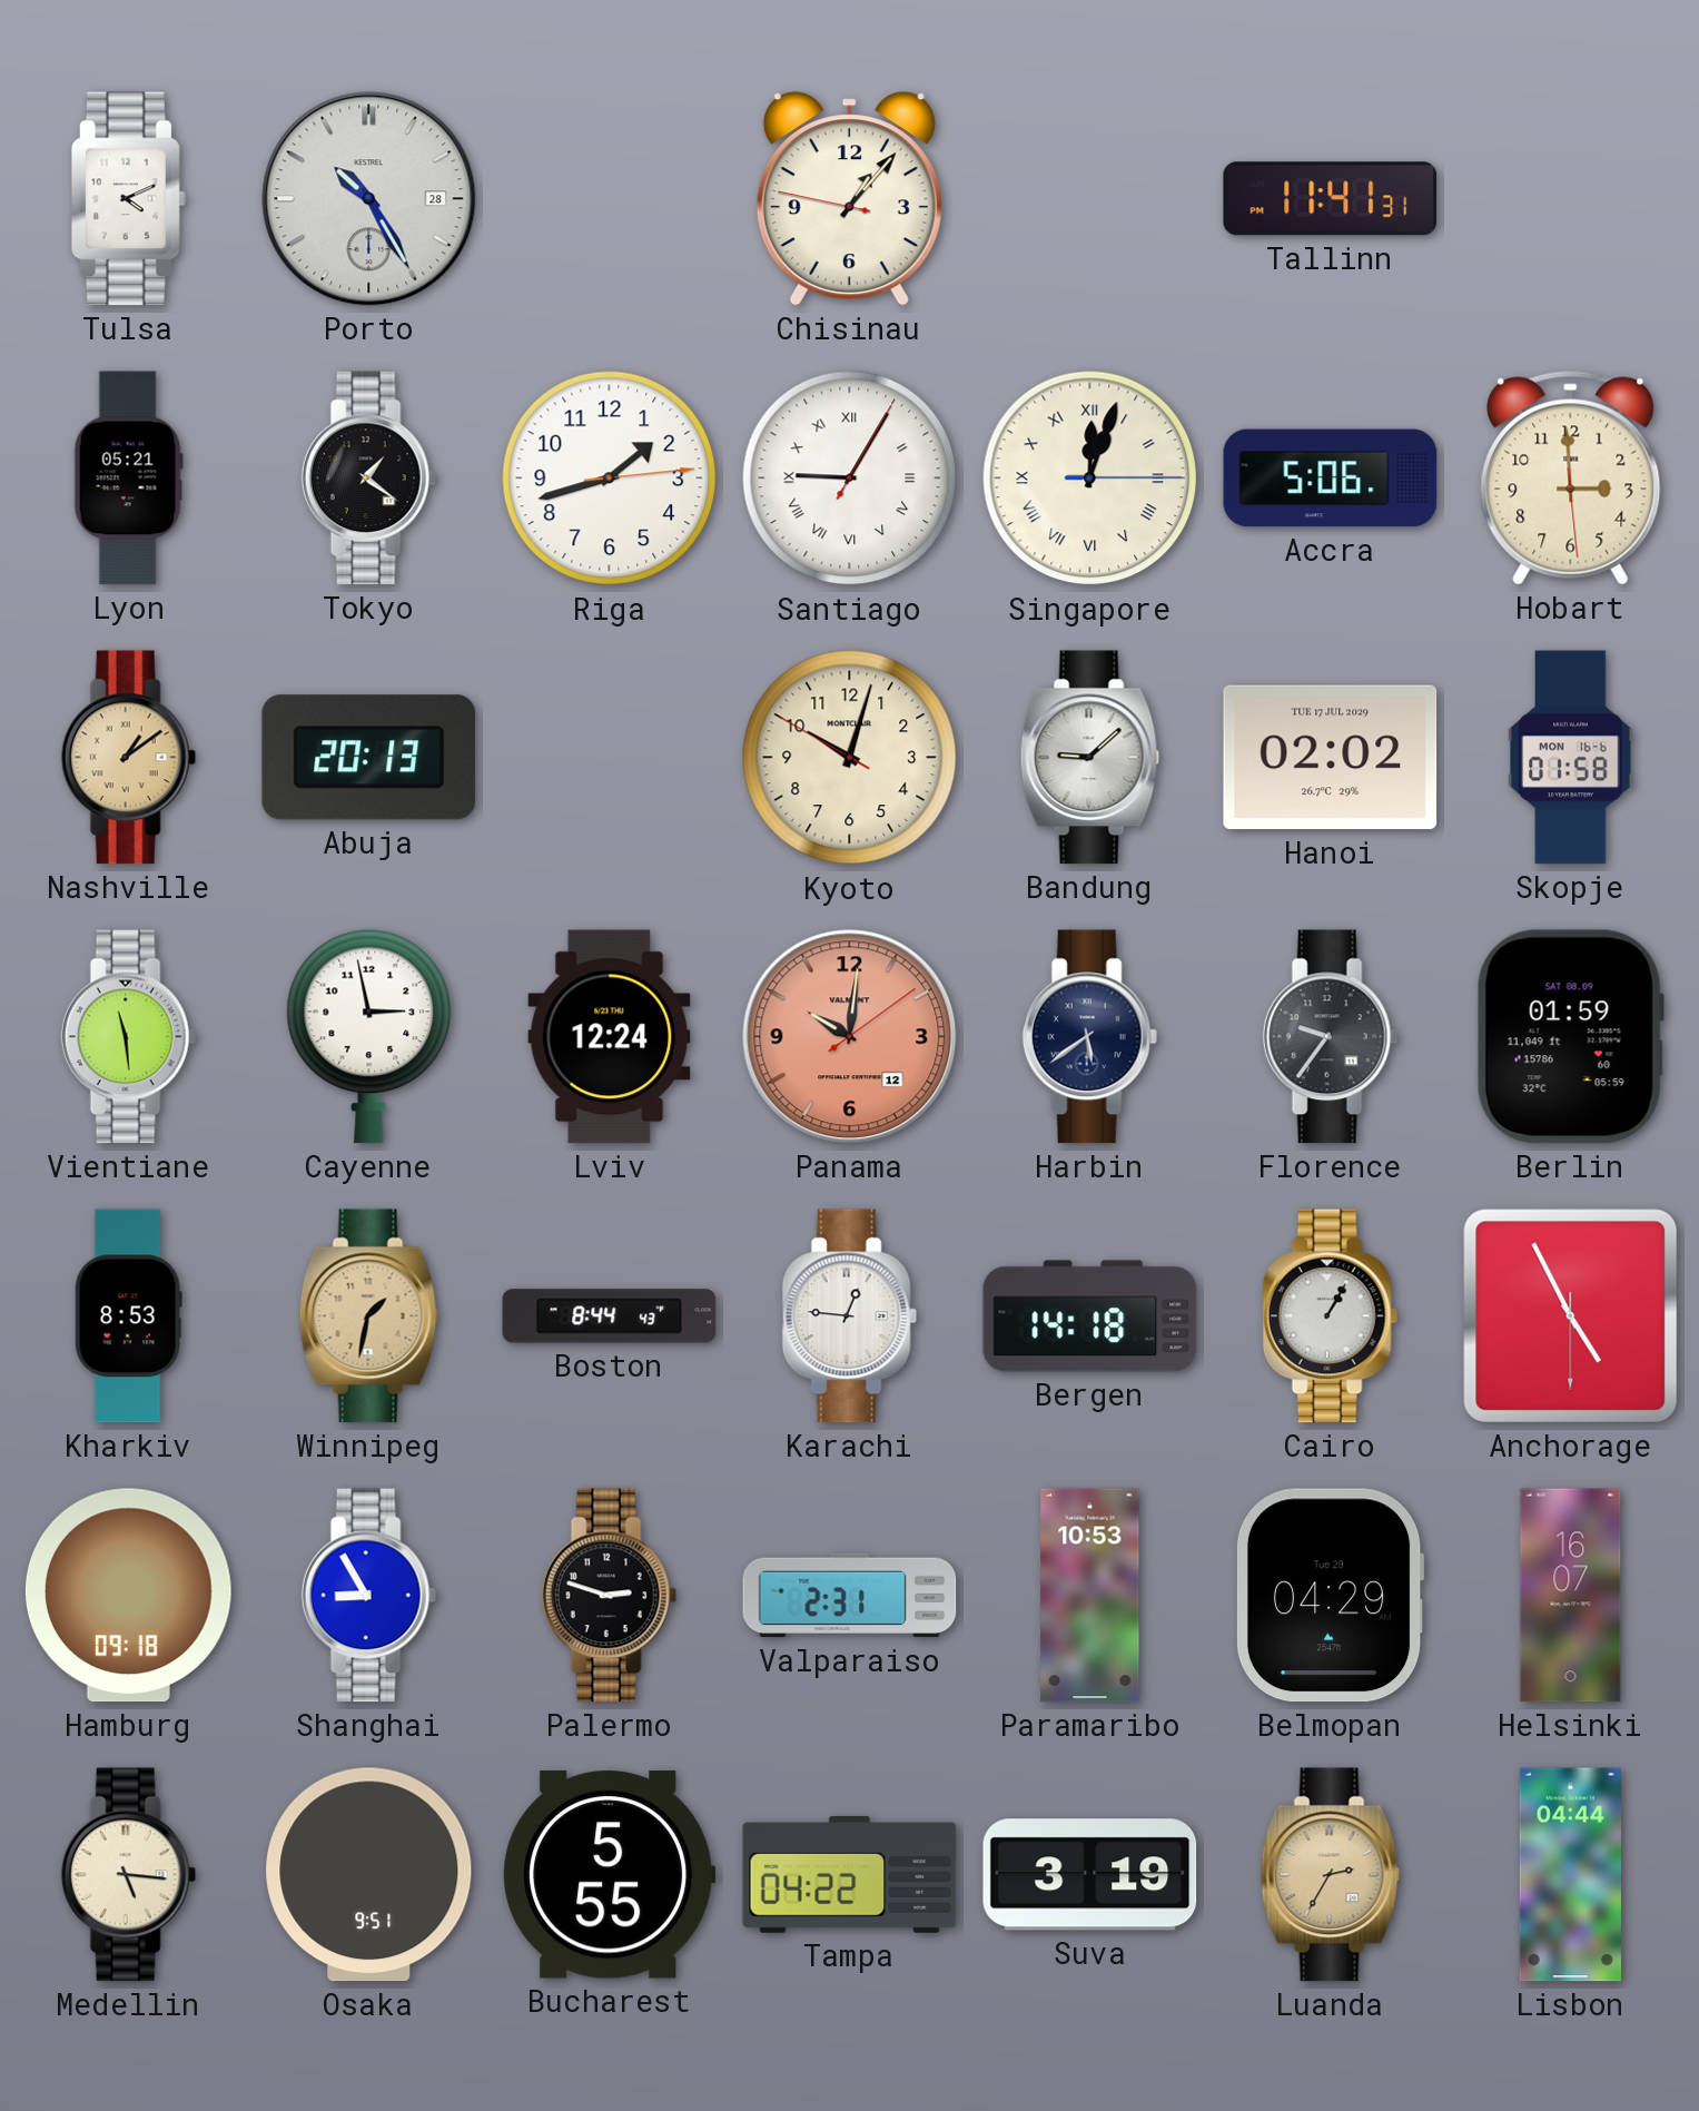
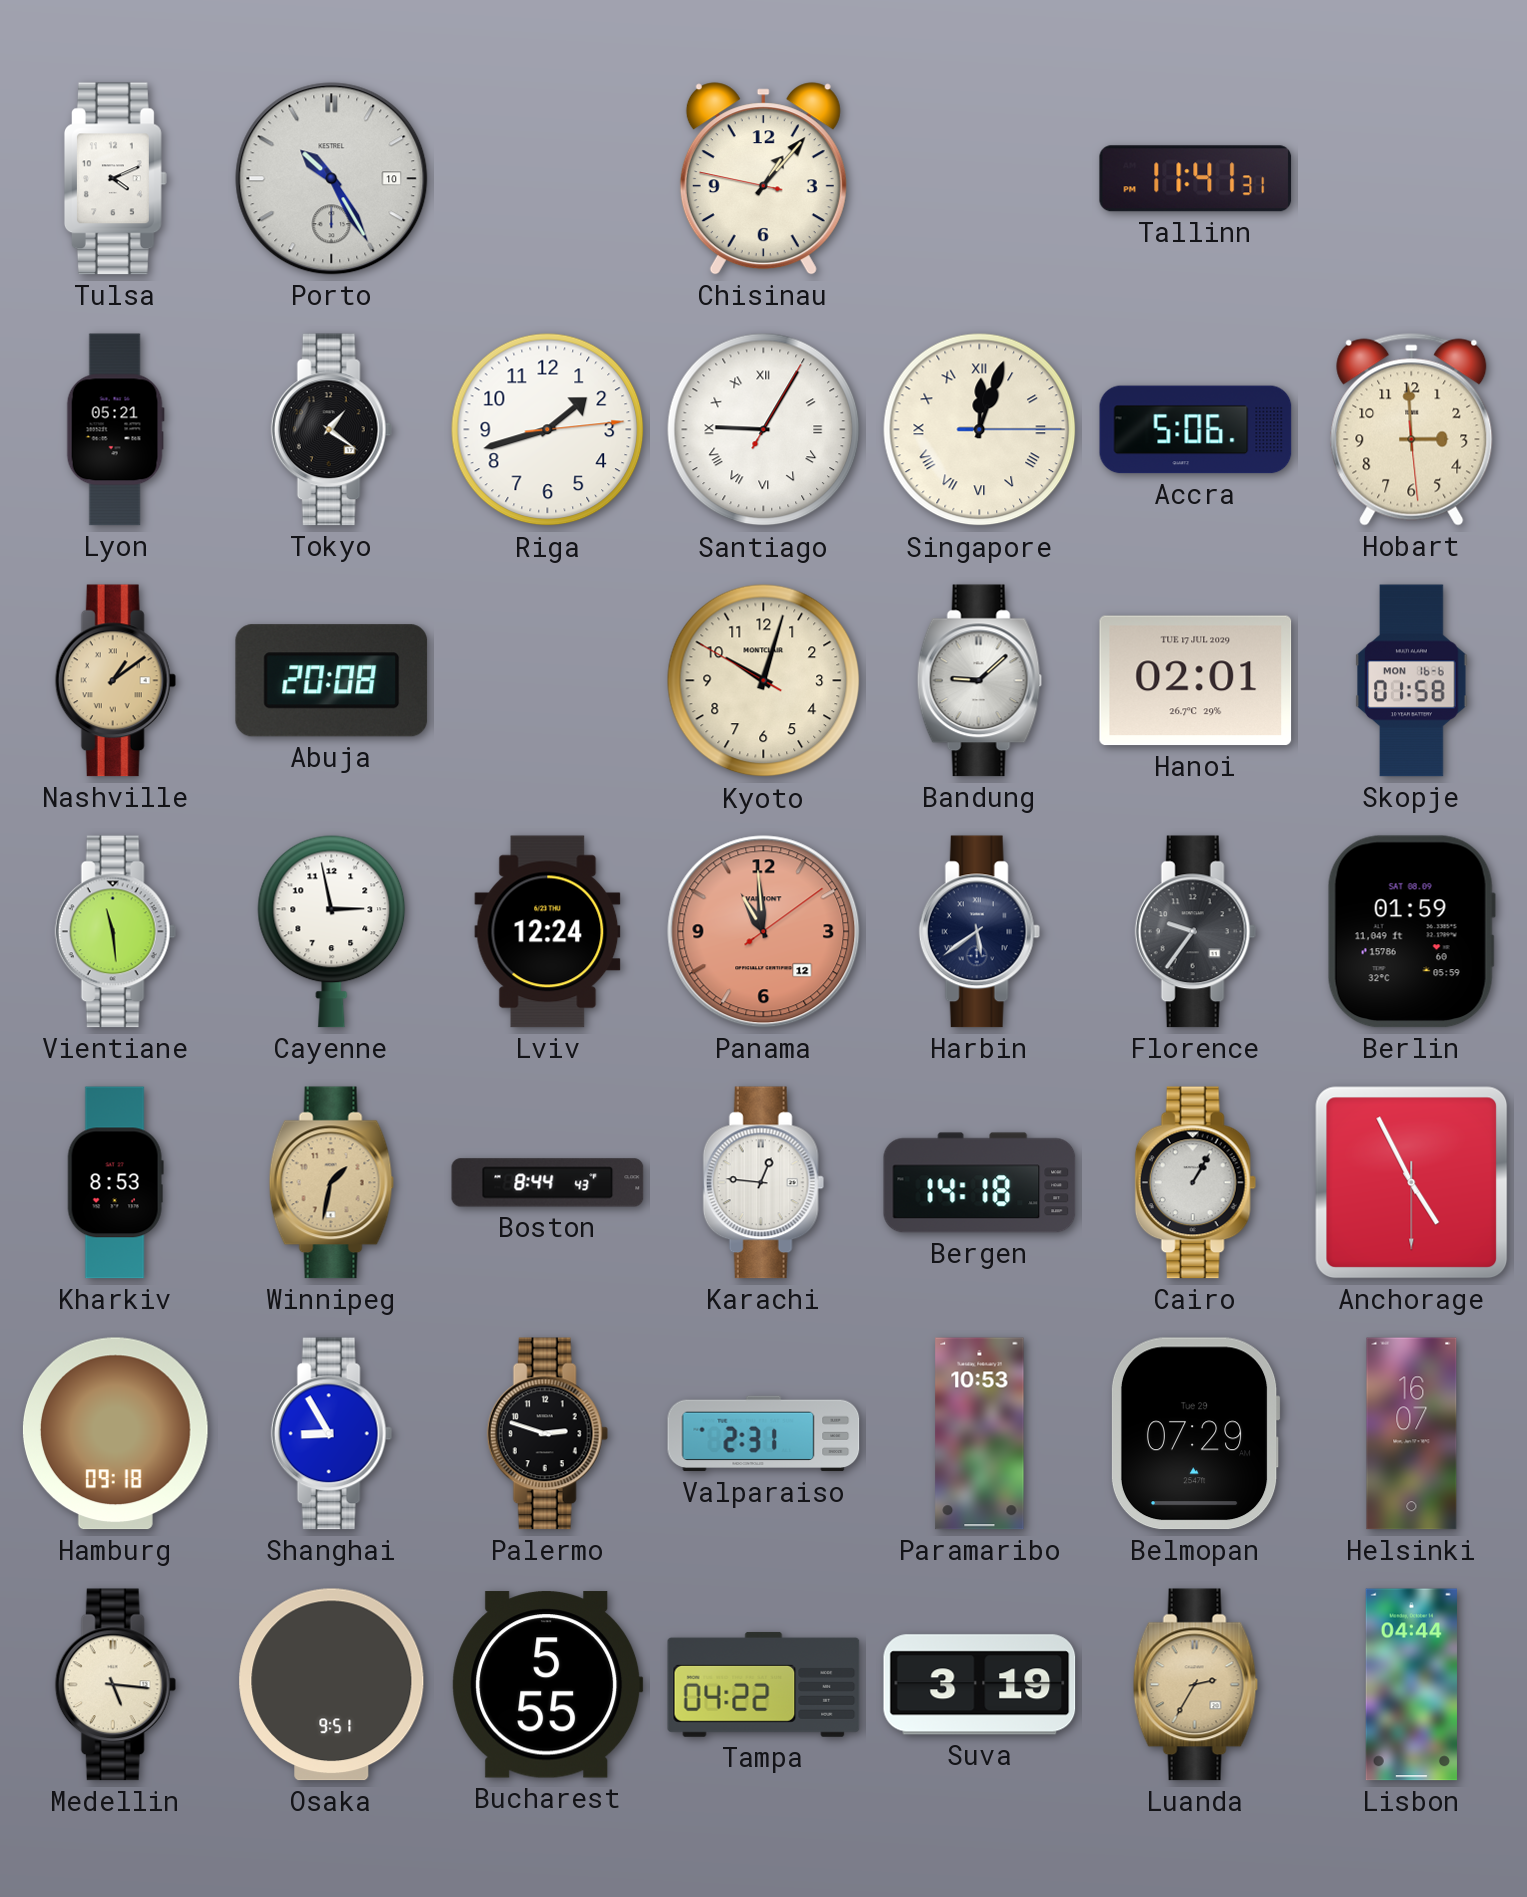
Porto date: 28 -> 10 (332, 179)
Abuja: 20:13 -> 20:08 (332, 681)
Hanoi: 02:02 -> 02:01 (1196, 681)
Panama: 10:01 -> 10:59 (764, 932)
Belmopan: 04:29 -> 07:29 (1195, 1434)
